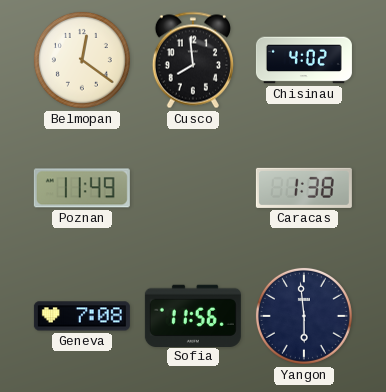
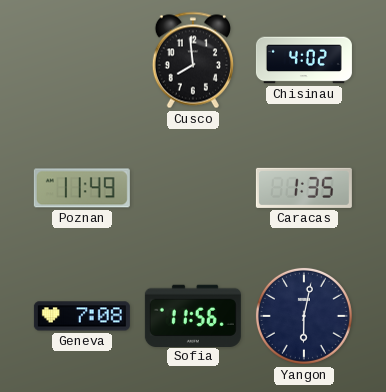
Belmopan: 12:21 -> none (82, 60)
Caracas: 1:38 -> 1:35 (304, 188)
Yangon: 5:59 -> 6:02 (304, 316)
